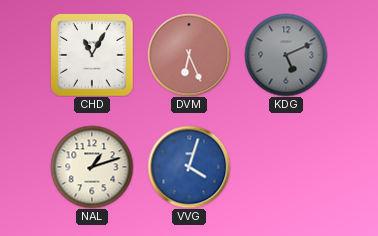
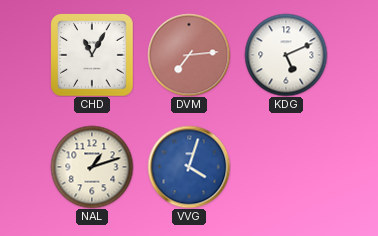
DVM: 6:26 -> 7:14 (189, 55)
KDG dial: grey -> white (286, 55)
